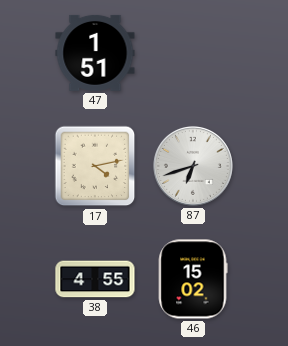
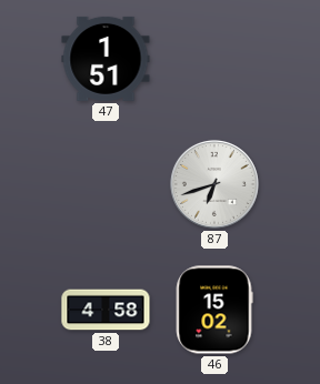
17: 4:13 -> none (95, 166)
38: 4:55 -> 4:58 (106, 310)
